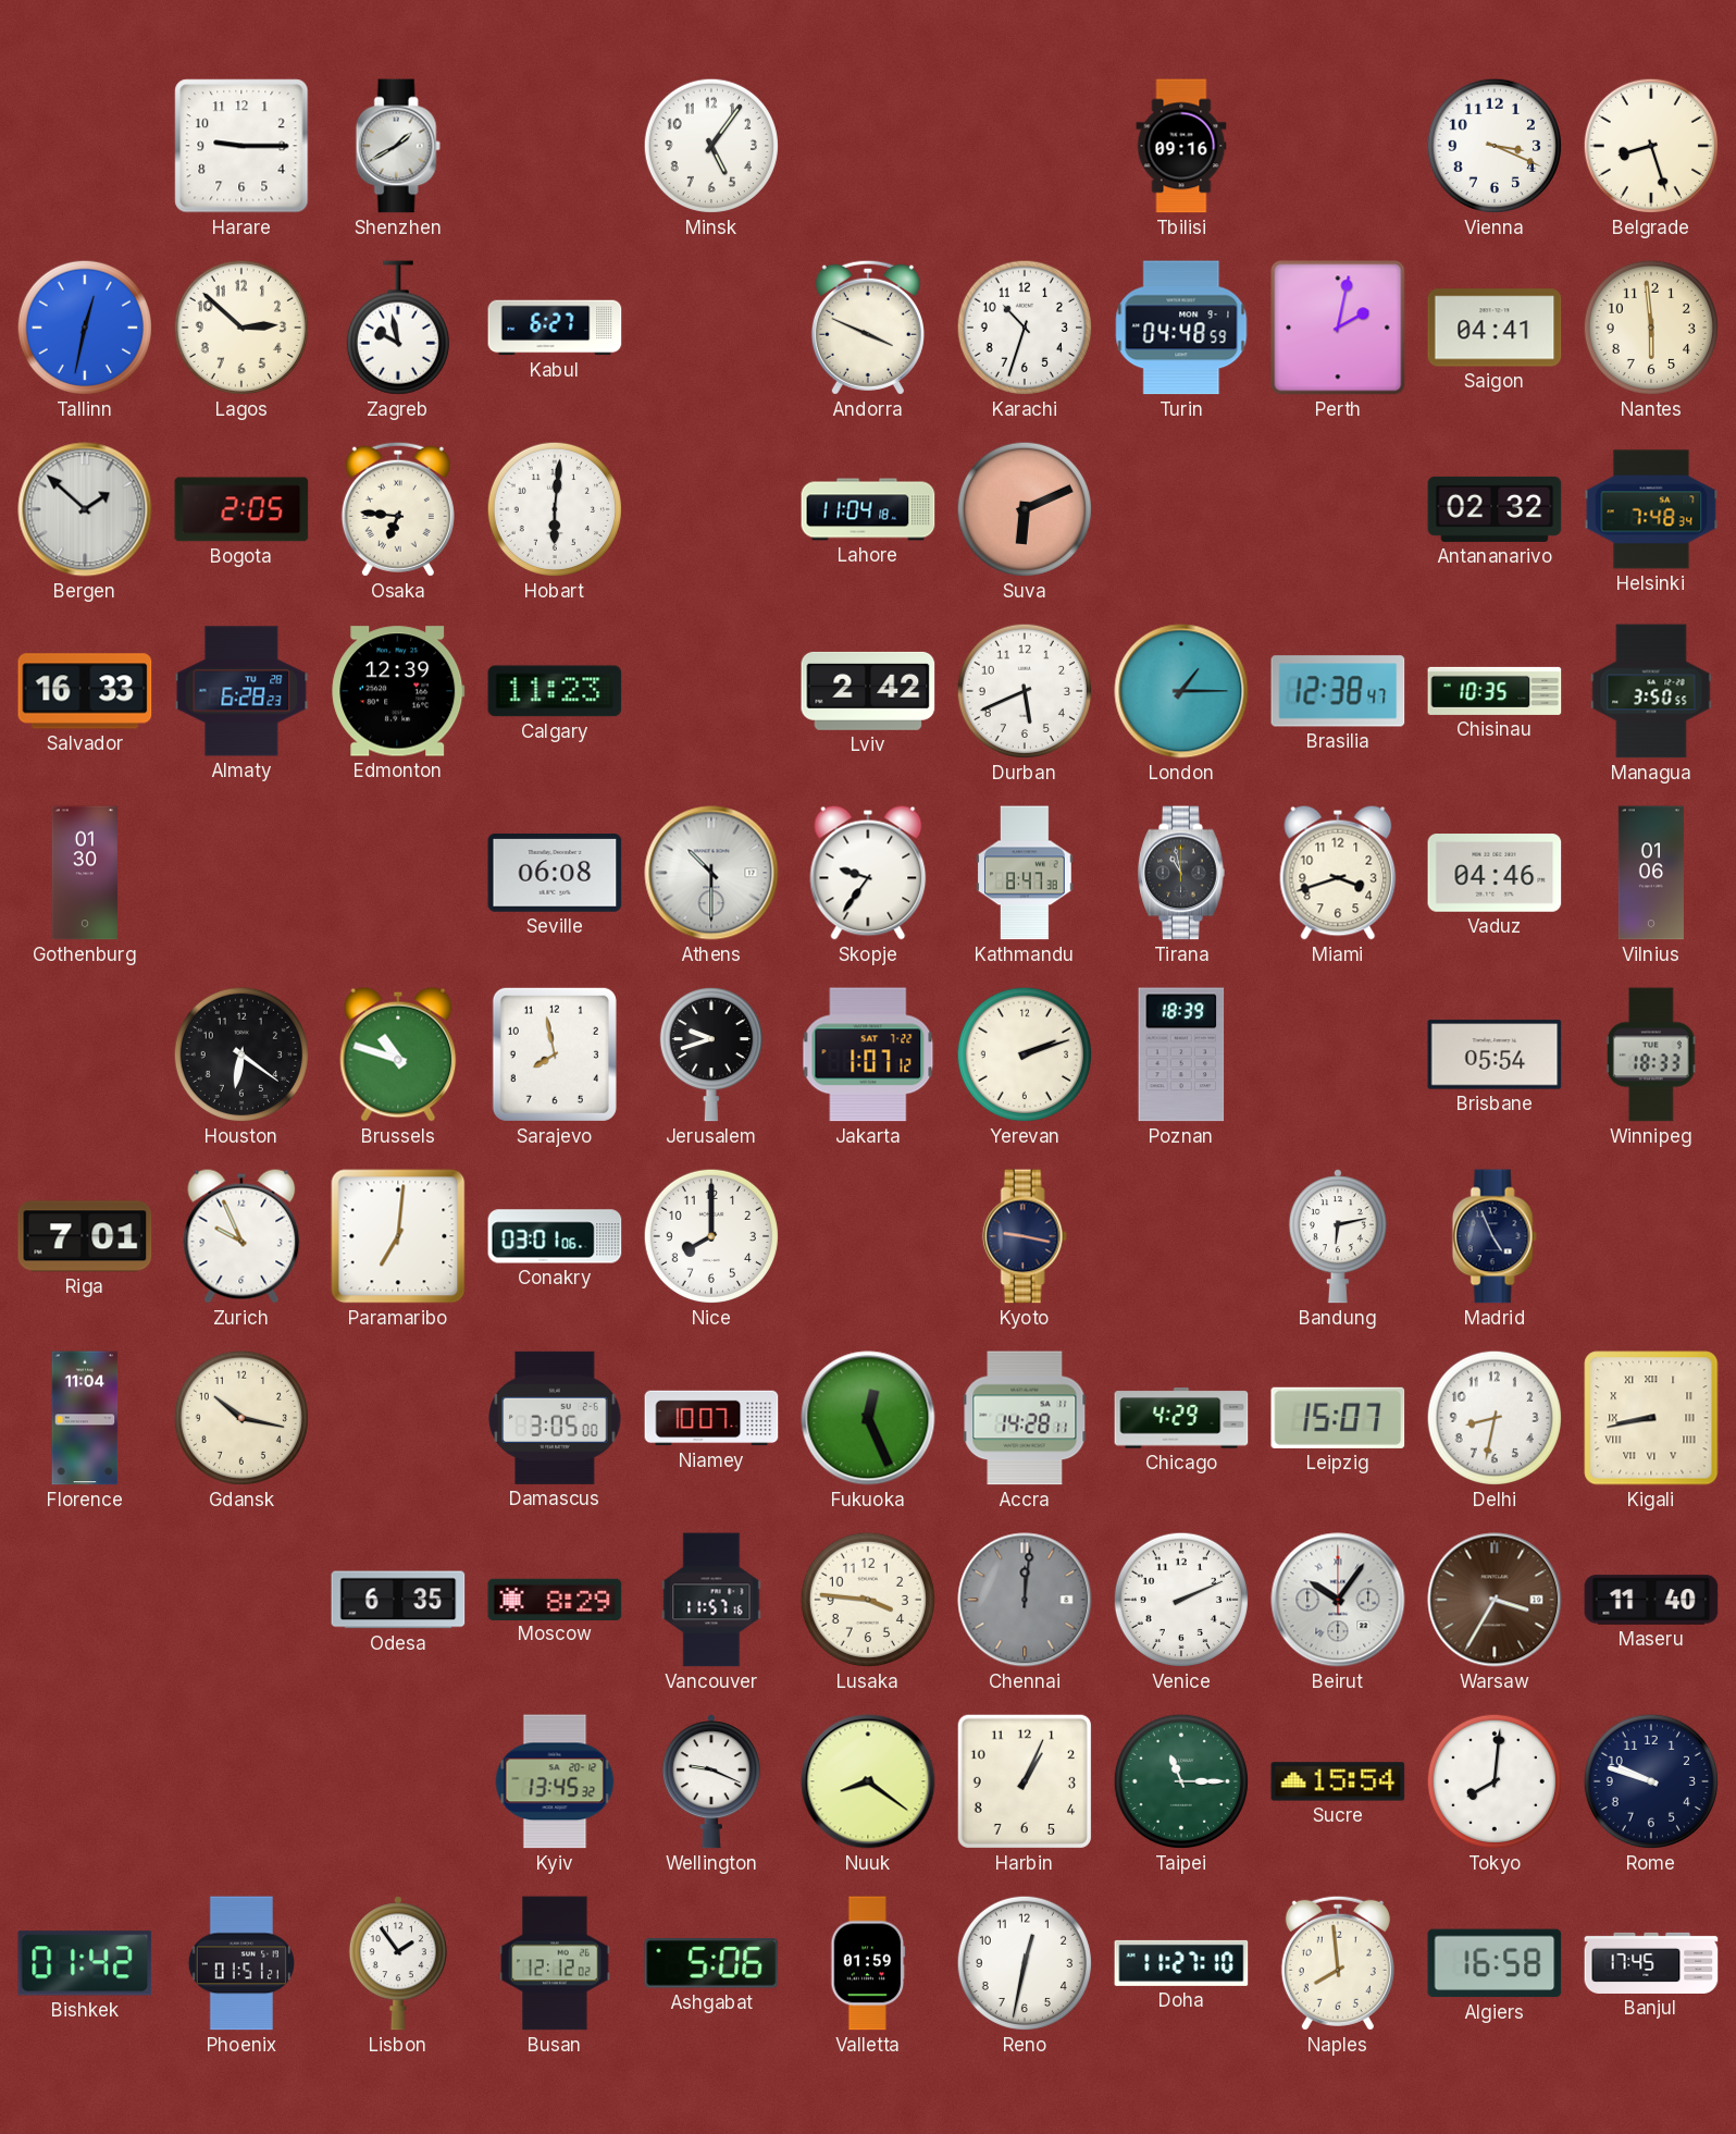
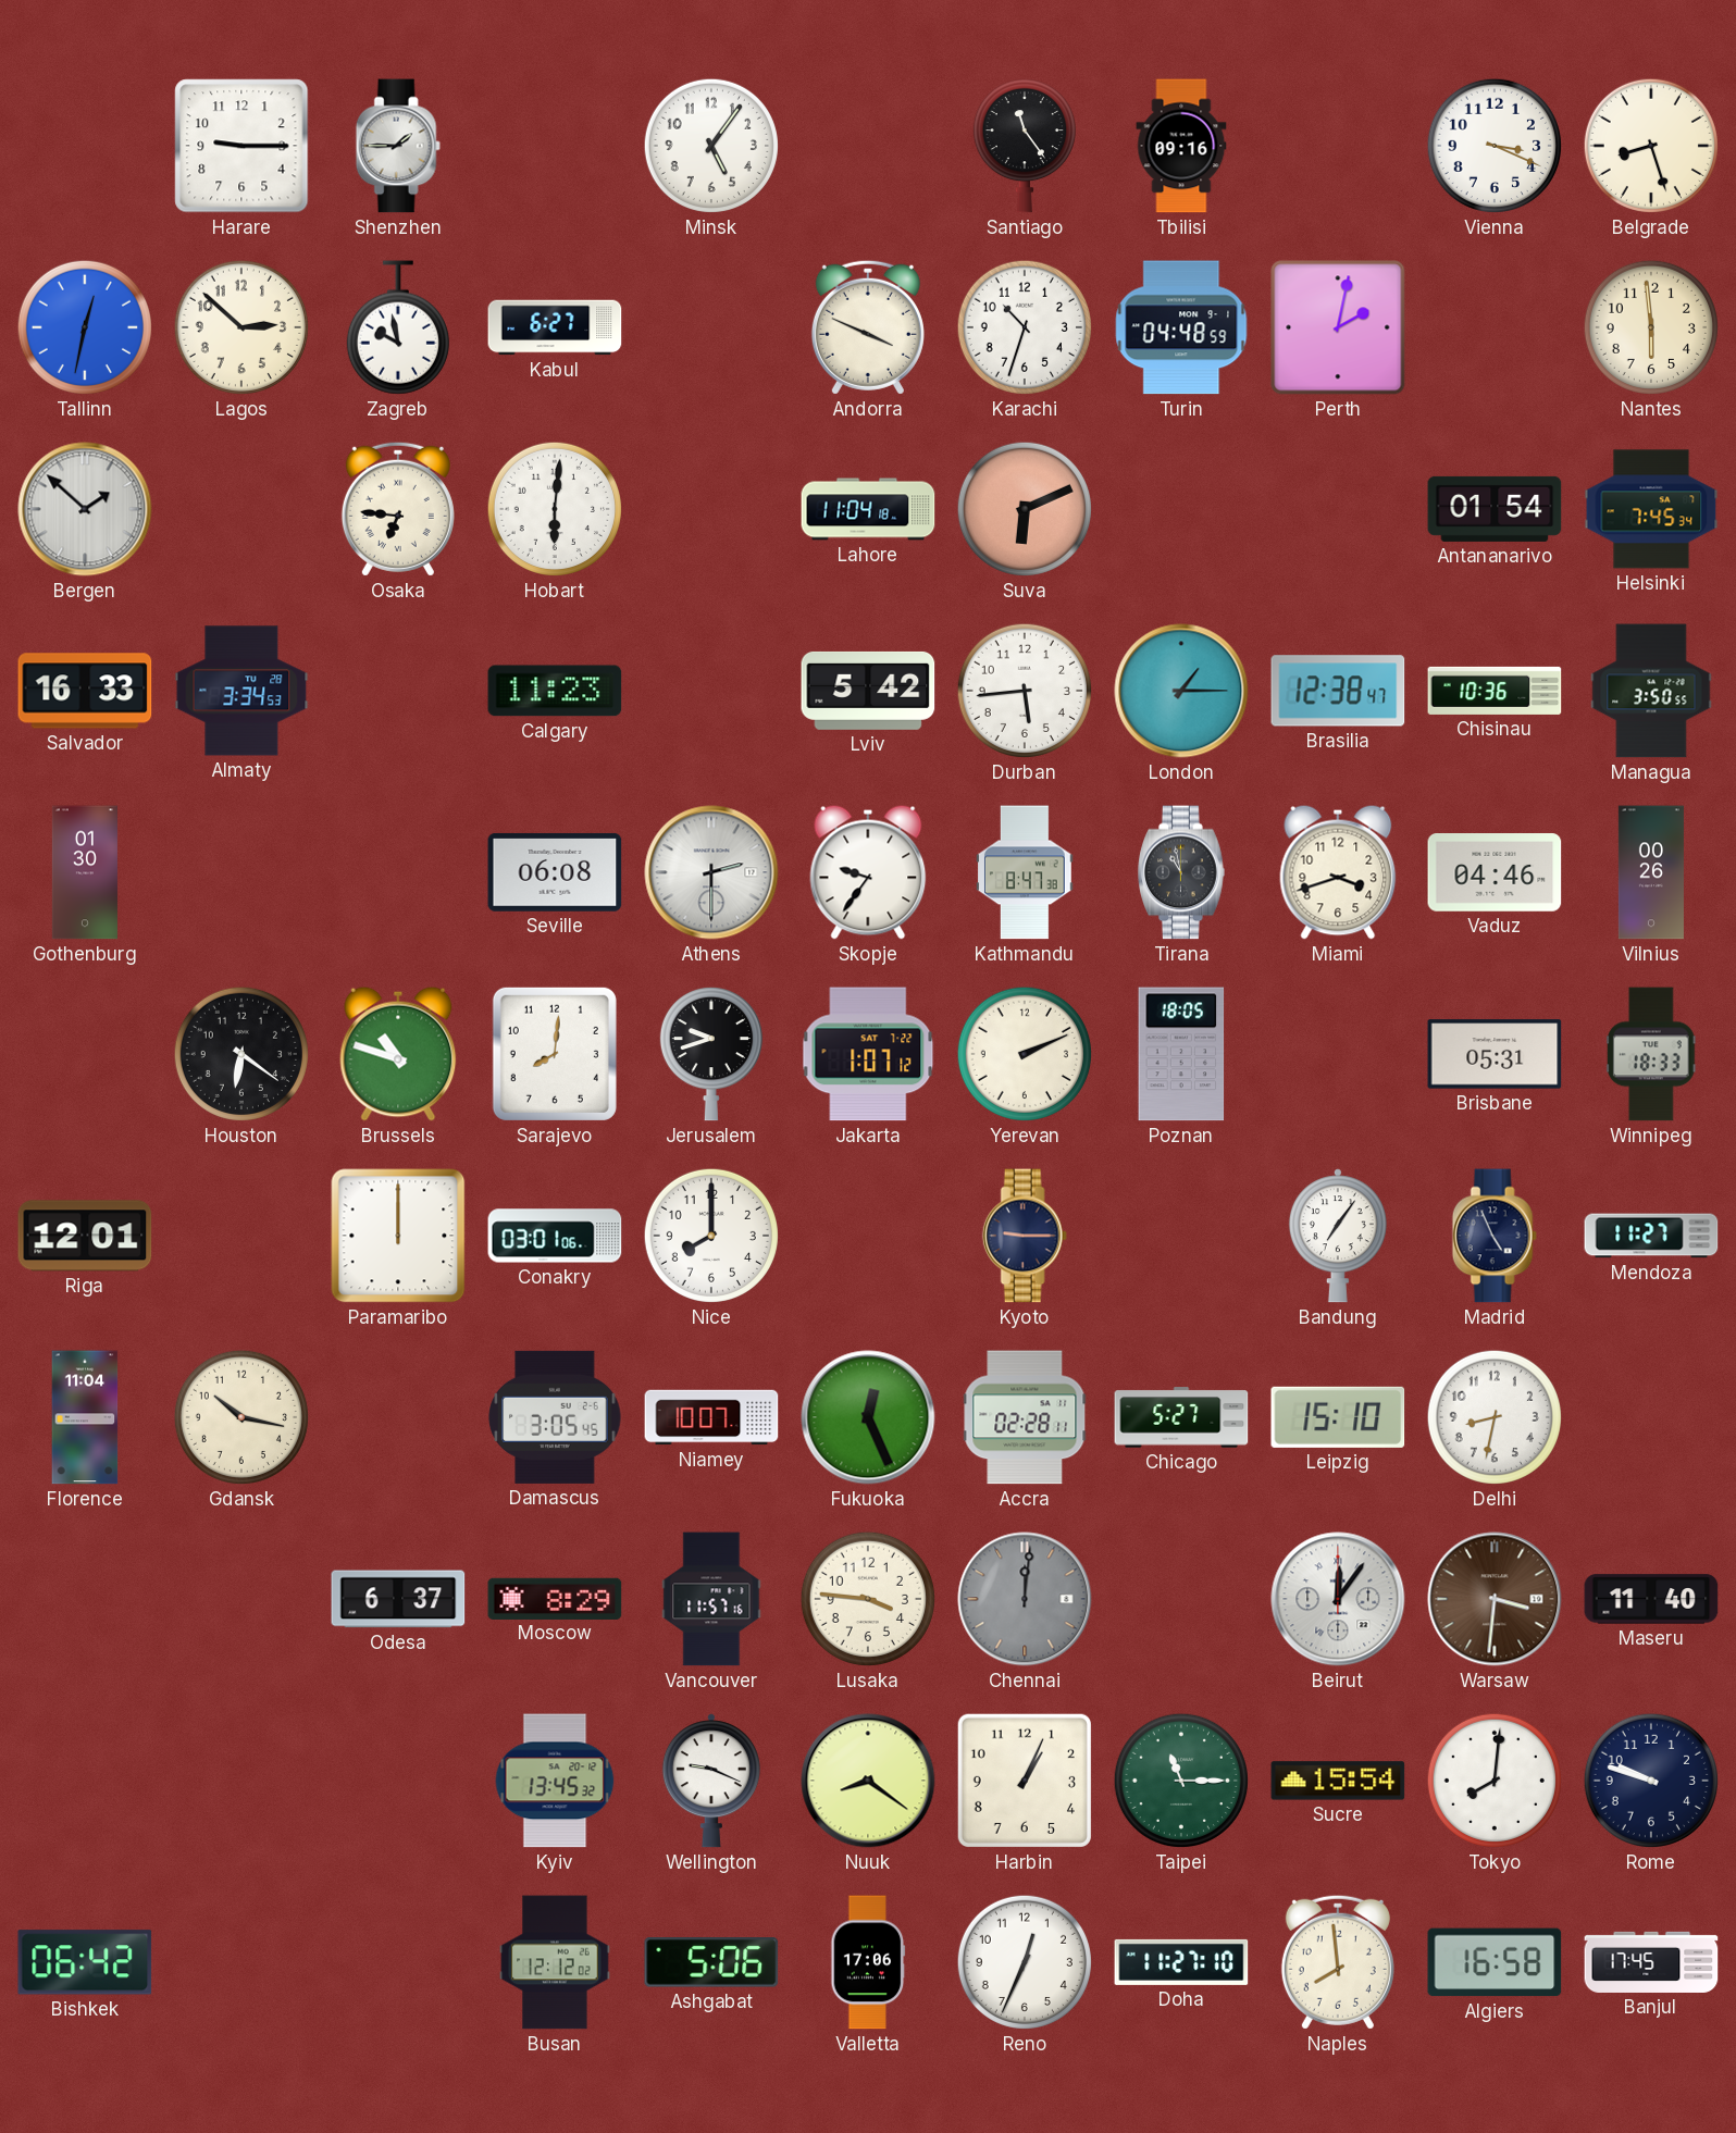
Shenzhen: 1:40 -> 1:45 (398, 146)
Santiago: none -> 11:24 (1025, 146)
Saigon: 04:41 -> none (1495, 328)
Bogota: 2:05 -> none (241, 509)
Antananarivo: 02:32 -> 01:54 (1495, 509)
Helsinki: 7:48 -> 7:45 (1651, 509)
Almaty: 6:28 -> 3:34 (241, 691)
Edmonton: 12:39 -> none (398, 691)
Lviv: 2:42 -> 5:42 (868, 691)
Durban: 5:41 -> 5:44 (1025, 691)
Chisinau: 10:35 -> 10:36 (1495, 691)
Athens: 10:30 -> 2:30 (711, 872)
Vilnius: 01:06 -> 00:26 (1651, 872)
Sarajevo: 7:58 -> 8:01 (555, 1054)
Yerevan: 2:12 -> 2:11 (1025, 1054)
Poznan: 18:39 -> 18:05 (1181, 1054)
Brisbane: 05:54 -> 05:31 (1495, 1054)
Riga: 7:01 -> 12:01 (85, 1236)
Zurich: 9:56 -> none (241, 1236)
Paramaribo: 7:01 -> 12:00 (398, 1236)
Kyoto: 9:17 -> 9:15 (1025, 1236)
Bandung: 6:13 -> 7:06 (1338, 1236)
Mendoza: none -> 11:27 (1651, 1236)
Damascus: 3:05:00 -> 3:05:45 (555, 1417)
Accra: 14:28 -> 02:28 (1025, 1417)
Chicago: 4:29 -> 5:27 (1181, 1417)
Leipzig: 15:07 -> 15:10 (1338, 1417)
Kigali: 8:43 -> none (1651, 1418)
Odesa: 6:35 -> 6:37 (398, 1599)
Venice: 2:11 -> none (1181, 1600)
Beirut: 10:06 -> 12:06 (1338, 1599)
Warsaw: 3:35 -> 3:31 (1495, 1599)
Bishkek: 01:42 -> 06:42 (85, 1962)
Phoenix: 01:51 -> none (241, 1963)
Lisbon: 1:54 -> none (398, 1963)
Valletta: 01:59 -> 17:06 (868, 1962)
Reno: 12:32 -> 12:34 (1025, 1962)
